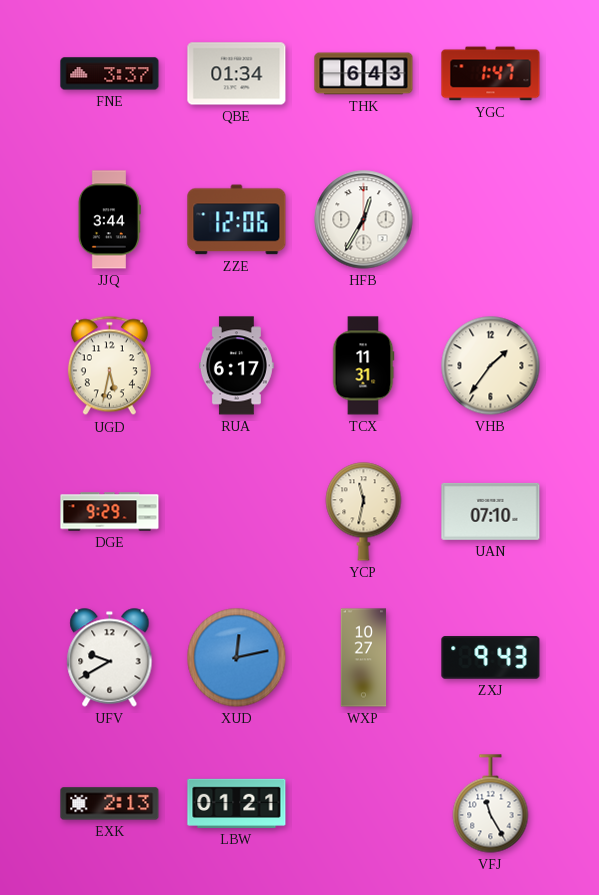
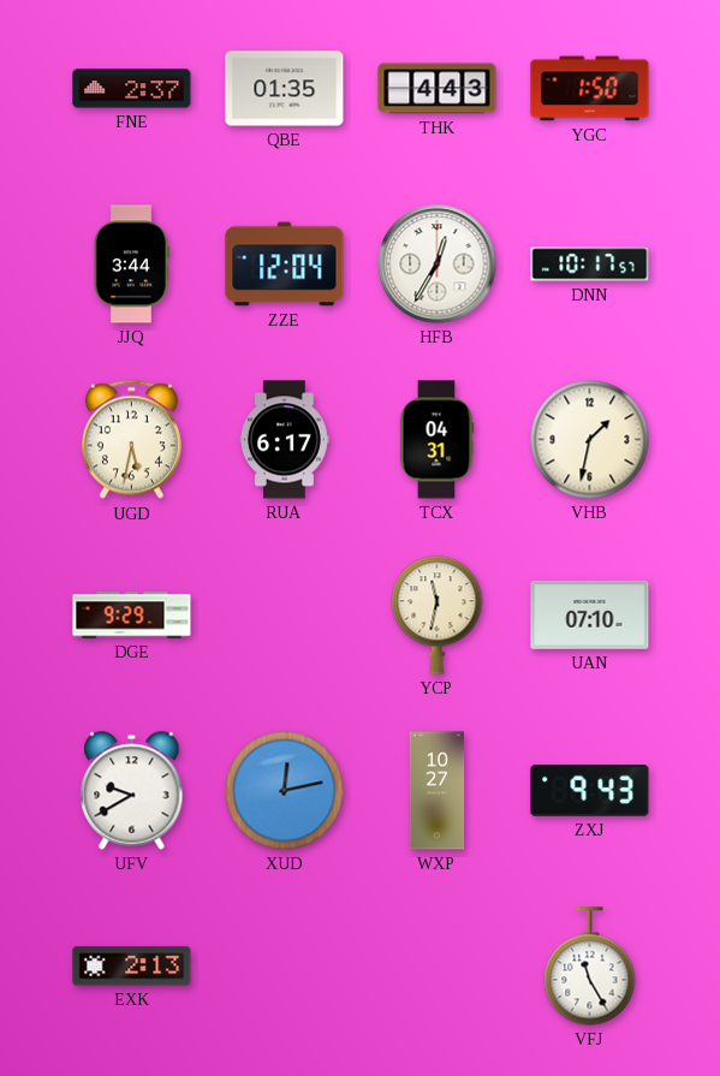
FNE: 3:37 -> 2:37 (132, 89)
QBE: 01:34 -> 01:35 (285, 89)
THK: 6:43 -> 4:43 (438, 89)
YGC: 1:47 -> 1:50 (590, 89)
ZZE: 12:06 -> 12:04 (285, 264)
DNN: none -> 10:17 (590, 264)
TCX: 11:31 -> 04:31 (436, 440)
VHB: 1:36 -> 1:32 (590, 440)
LBW: 01:21 -> none (237, 803)
